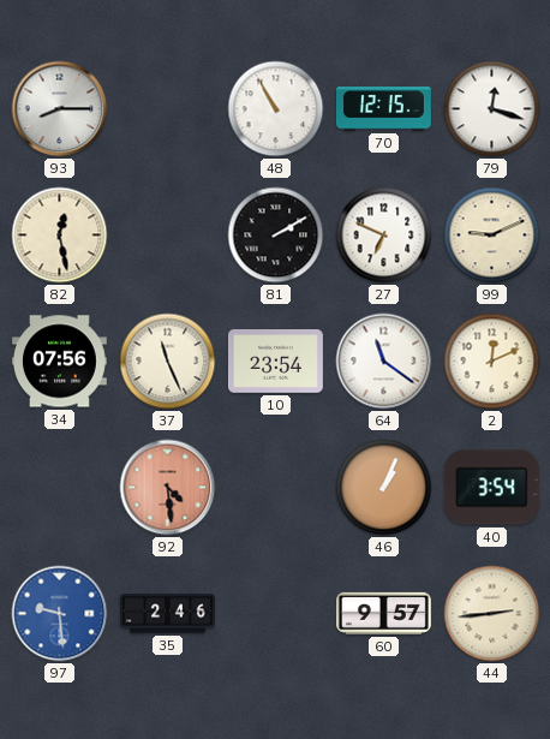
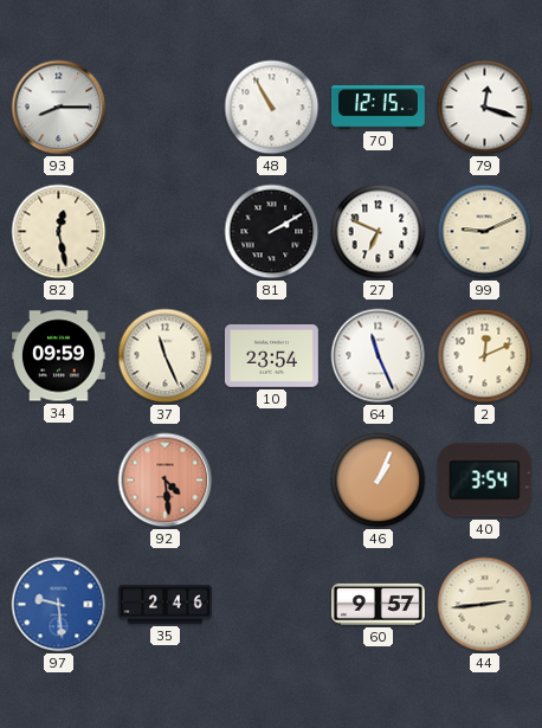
34: 07:56 -> 09:59 (58, 356)
64: 11:21 -> 11:26 (379, 356)
